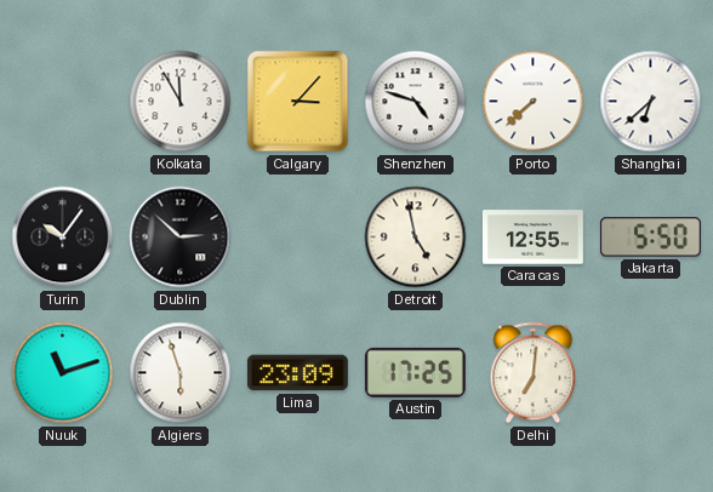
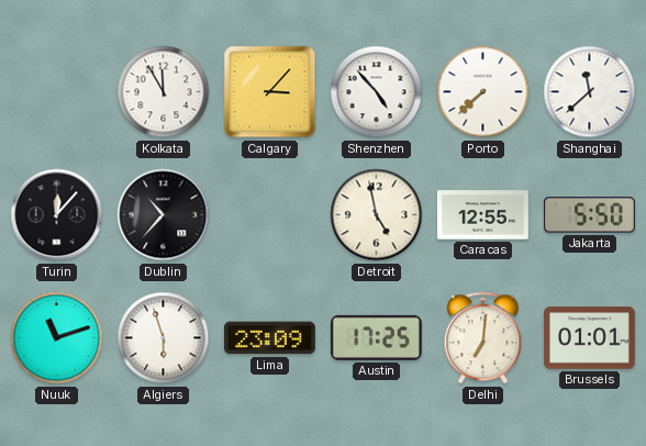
Shenzhen: 4:48 -> 4:53 (377, 92)
Shanghai: 6:38 -> 11:38 (590, 92)
Turin: 10:06 -> 12:07 (57, 215)
Dublin: 2:52 -> 10:37 (164, 215)
Brussels: none -> 01:01 (589, 338)
